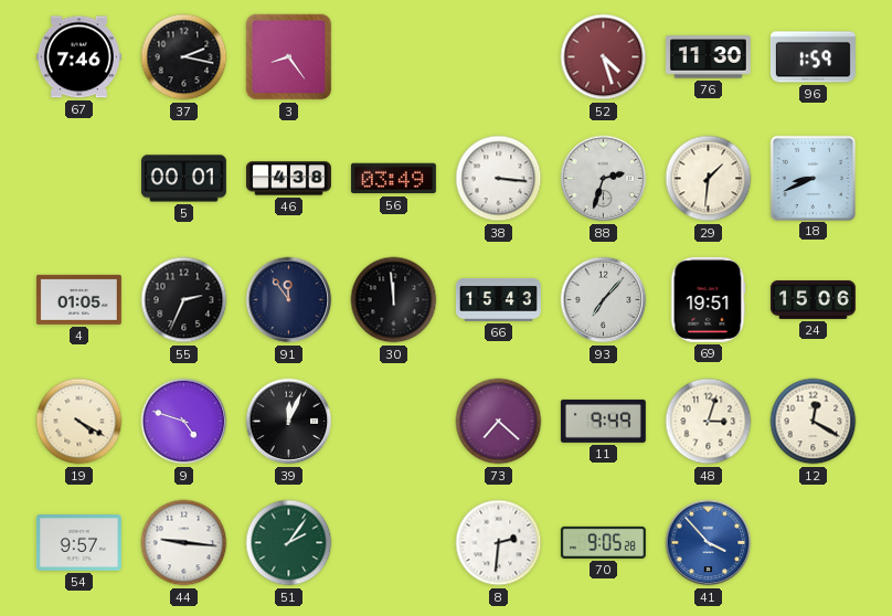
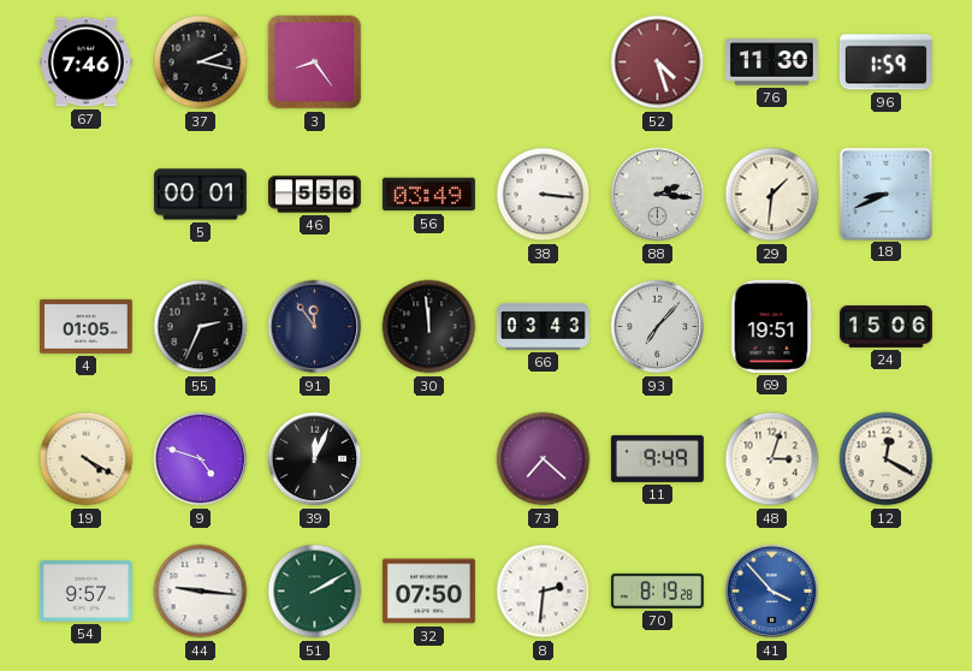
46: 4:38 -> 5:56 (314, 195)
88: 2:33 -> 2:16 (658, 195)
66: 15:43 -> 03:43 (543, 326)
51: 2:06 -> 2:10 (315, 592)
32: none -> 07:50 (428, 592)
70: 9:05 -> 8:19 (657, 590)
